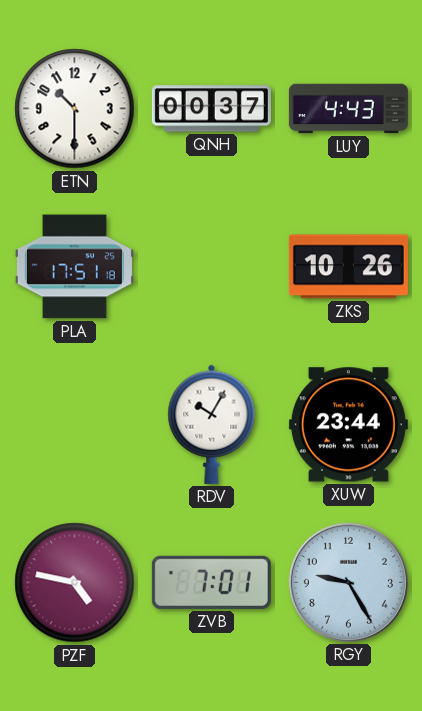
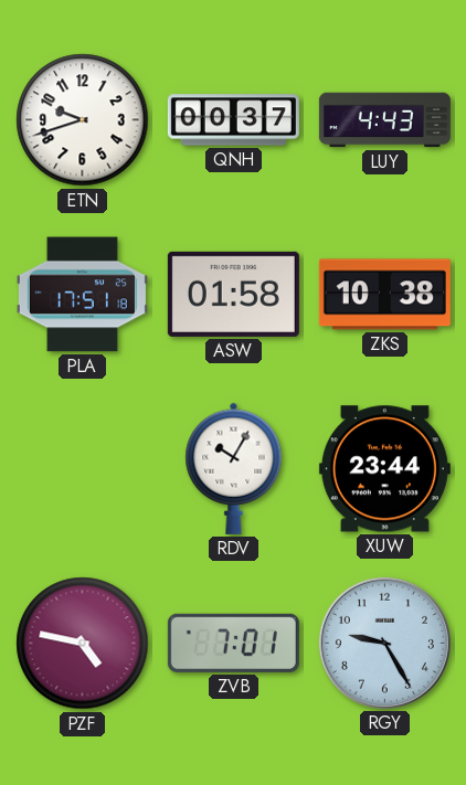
ETN: 10:30 -> 9:42 (83, 120)
ASW: none -> 01:58 (233, 294)
ZKS: 10:26 -> 10:38 (384, 295)
